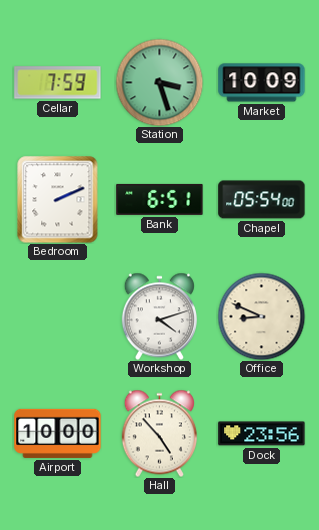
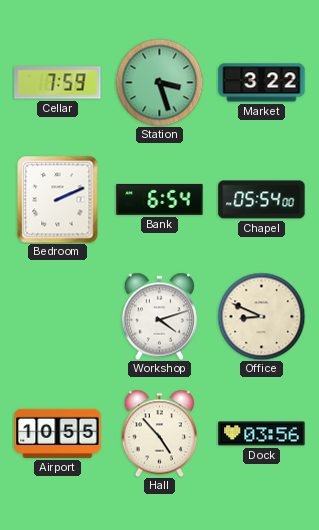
Market: 10:09 -> 3:22 (262, 83)
Bank: 6:51 -> 6:54 (160, 199)
Airport: 10:00 -> 10:55 (58, 433)
Dock: 23:56 -> 03:56 (262, 434)
